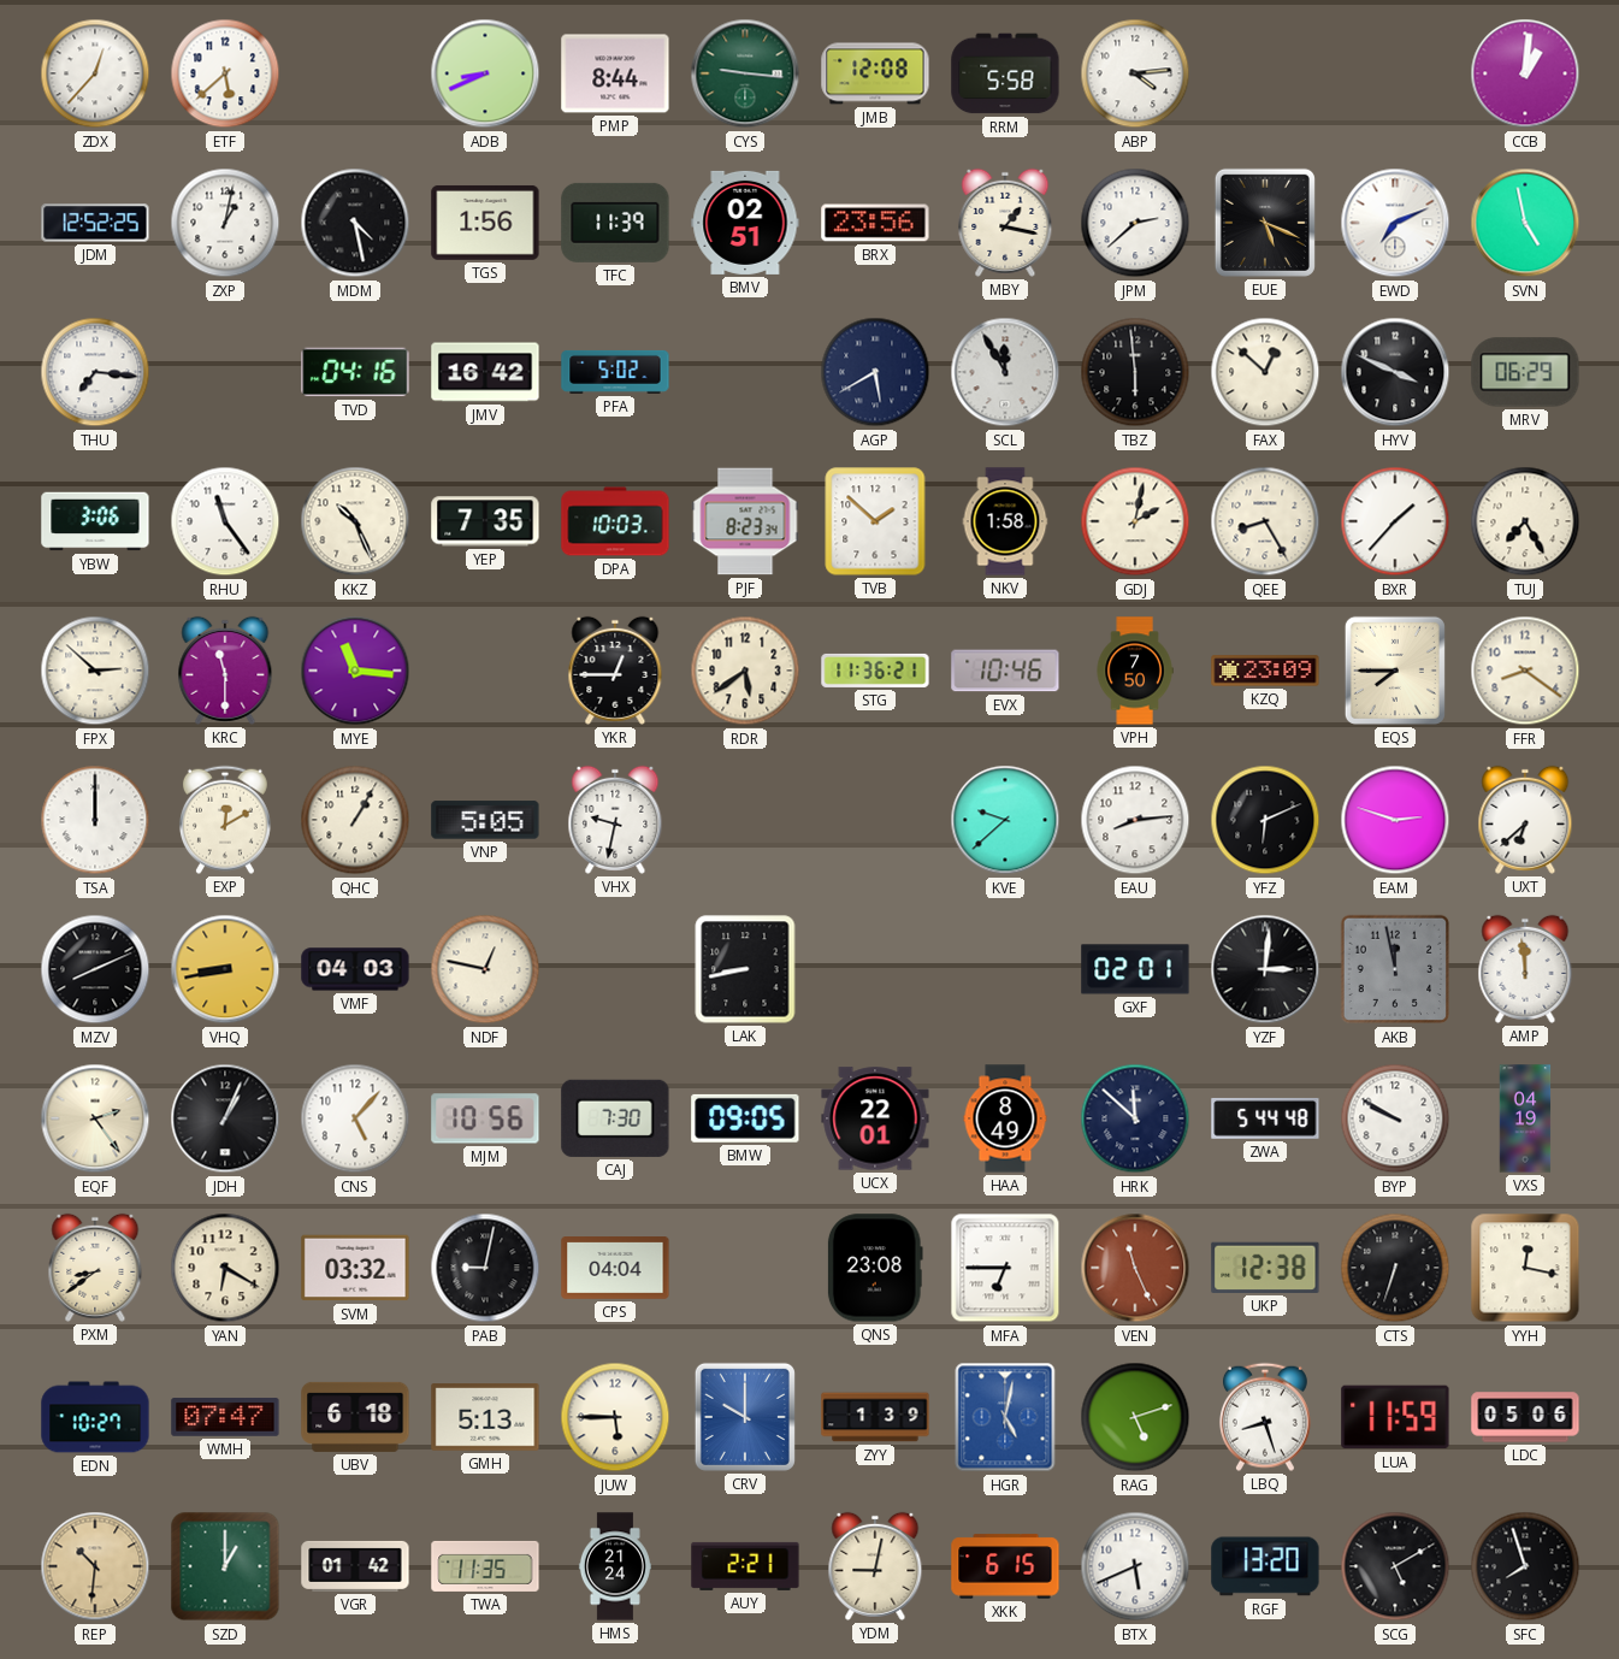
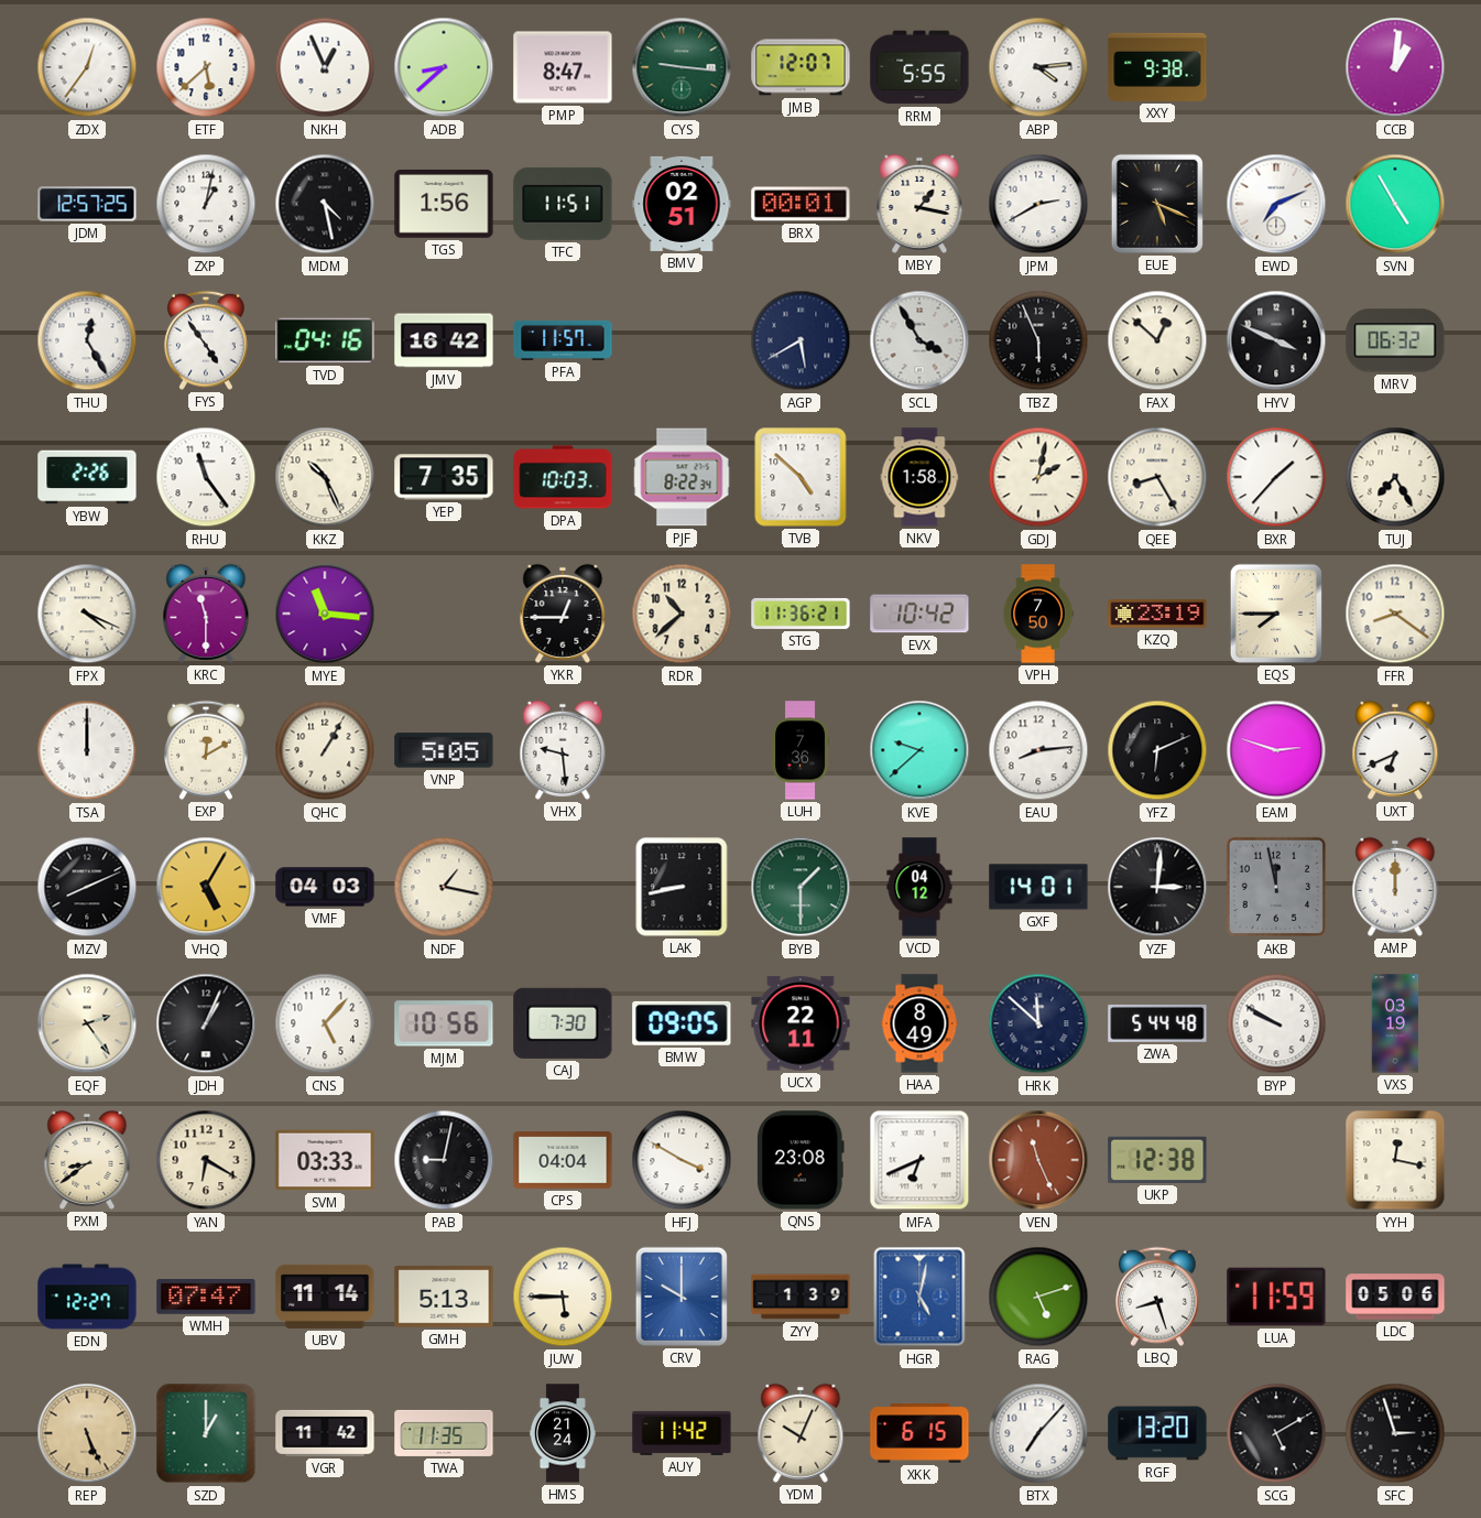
ZDX: 12:37 -> 12:36 (87, 67)
NKH: none -> 12:56 (325, 67)
ADB: 8:41 -> 8:38 (444, 67)
PMP: 8:44 -> 8:47 (563, 67)
JMB: 12:08 -> 12:07 (801, 67)
RRM: 5:58 -> 5:55 (919, 67)
XXY: none -> 9:38 (1157, 67)
JDM: 12:52 -> 12:57 (87, 204)
TFC: 11:39 -> 11:51 (563, 204)
BRX: 23:56 -> 00:01 (801, 204)
JPM: 2:38 -> 2:40 (1038, 204)
SVN: 4:58 -> 4:55 (1395, 204)
THU: 7:16 -> 12:25 (87, 340)
FYS: none -> 4:54 (206, 340)
PFA: 5:02 -> 11:57 (563, 340)
SCL: 11:55 -> 3:55 (919, 340)
TBZ: 5:59 -> 5:56 (1038, 340)
MRV: 06:29 -> 06:32 (1395, 340)
YBW: 3:06 -> 2:26 (87, 477)
PJF: 8:23 -> 8:22 (682, 477)
TVB: 1:52 -> 4:52 (801, 477)
FPX: 2:52 -> 4:19 (87, 614)
RDR: 5:39 -> 10:38 (682, 614)
EVX: 10:46 -> 10:42 (919, 614)
KZQ: 23:09 -> 23:19 (1157, 614)
VHX: 9:32 -> 9:29 (563, 750)
LUH: none -> 7:36 (801, 750)
UXT: 6:38 -> 6:41 (1395, 750)
VHQ: 8:43 -> 5:05 (206, 887)
NDF: 12:47 -> 1:17 (444, 887)
BYB: none -> 1:30 (801, 887)
VCD: none -> 04:12 (919, 887)
GXF: 02:01 -> 14:01 (1038, 887)
AMP: 11:59 -> 12:00 (1395, 887)
UCX: 22:01 -> 22:11 (801, 1023)
VXS: 04:19 -> 03:19 (1395, 1023)
SVM: 03:32 -> 03:33 (325, 1160)
HFJ: none -> 3:50 (682, 1160)
MFA: 6:45 -> 6:41 (919, 1160)
CTS: 6:33 -> none (1395, 1268)
EDN: 10:27 -> 12:27 (87, 1297)
UBV: 6:18 -> 11:14 (325, 1297)
REP: 10:31 -> 5:26 (87, 1433)
VGR: 01:42 -> 11:42 (325, 1433)
AUY: 2:21 -> 11:42 (682, 1433)
YDM: 9:02 -> 10:04 (801, 1433)
BTX: 5:41 -> 7:07 (1038, 1433)
SFC: 7:57 -> 2:57 (1395, 1433)
